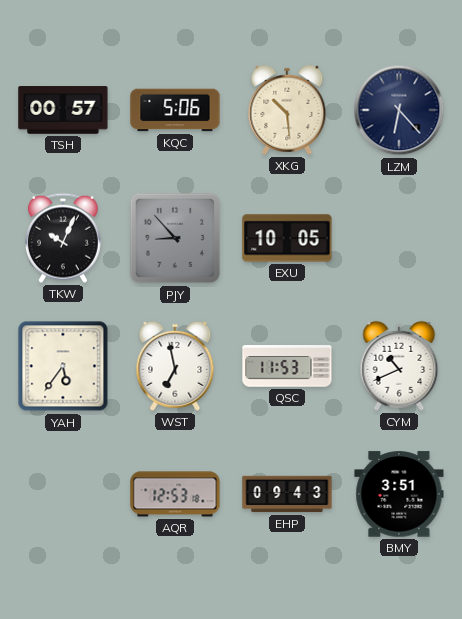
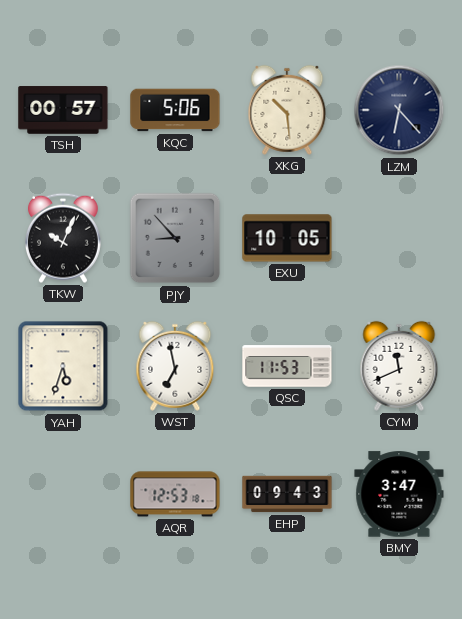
YAH: 5:36 -> 5:33 (63, 366)
CYM: 10:41 -> 11:41 (399, 366)
BMY: 3:51 -> 3:47 (399, 494)
